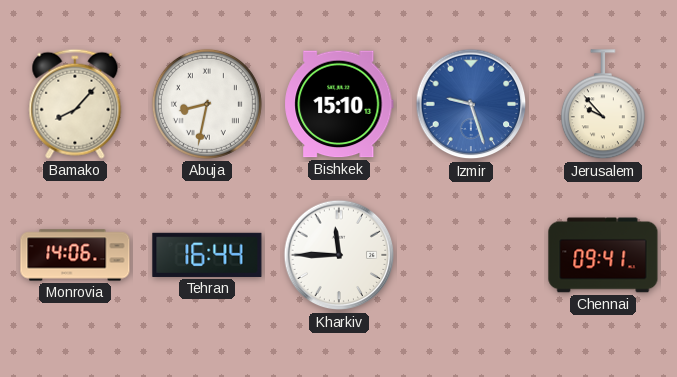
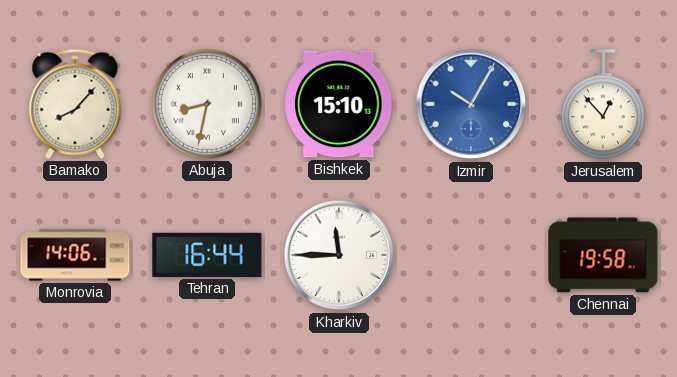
Izmir: 9:27 -> 10:05 (471, 104)
Jerusalem: 9:53 -> 12:53 (603, 105)
Chennai: 09:41 -> 19:58 (603, 255)
